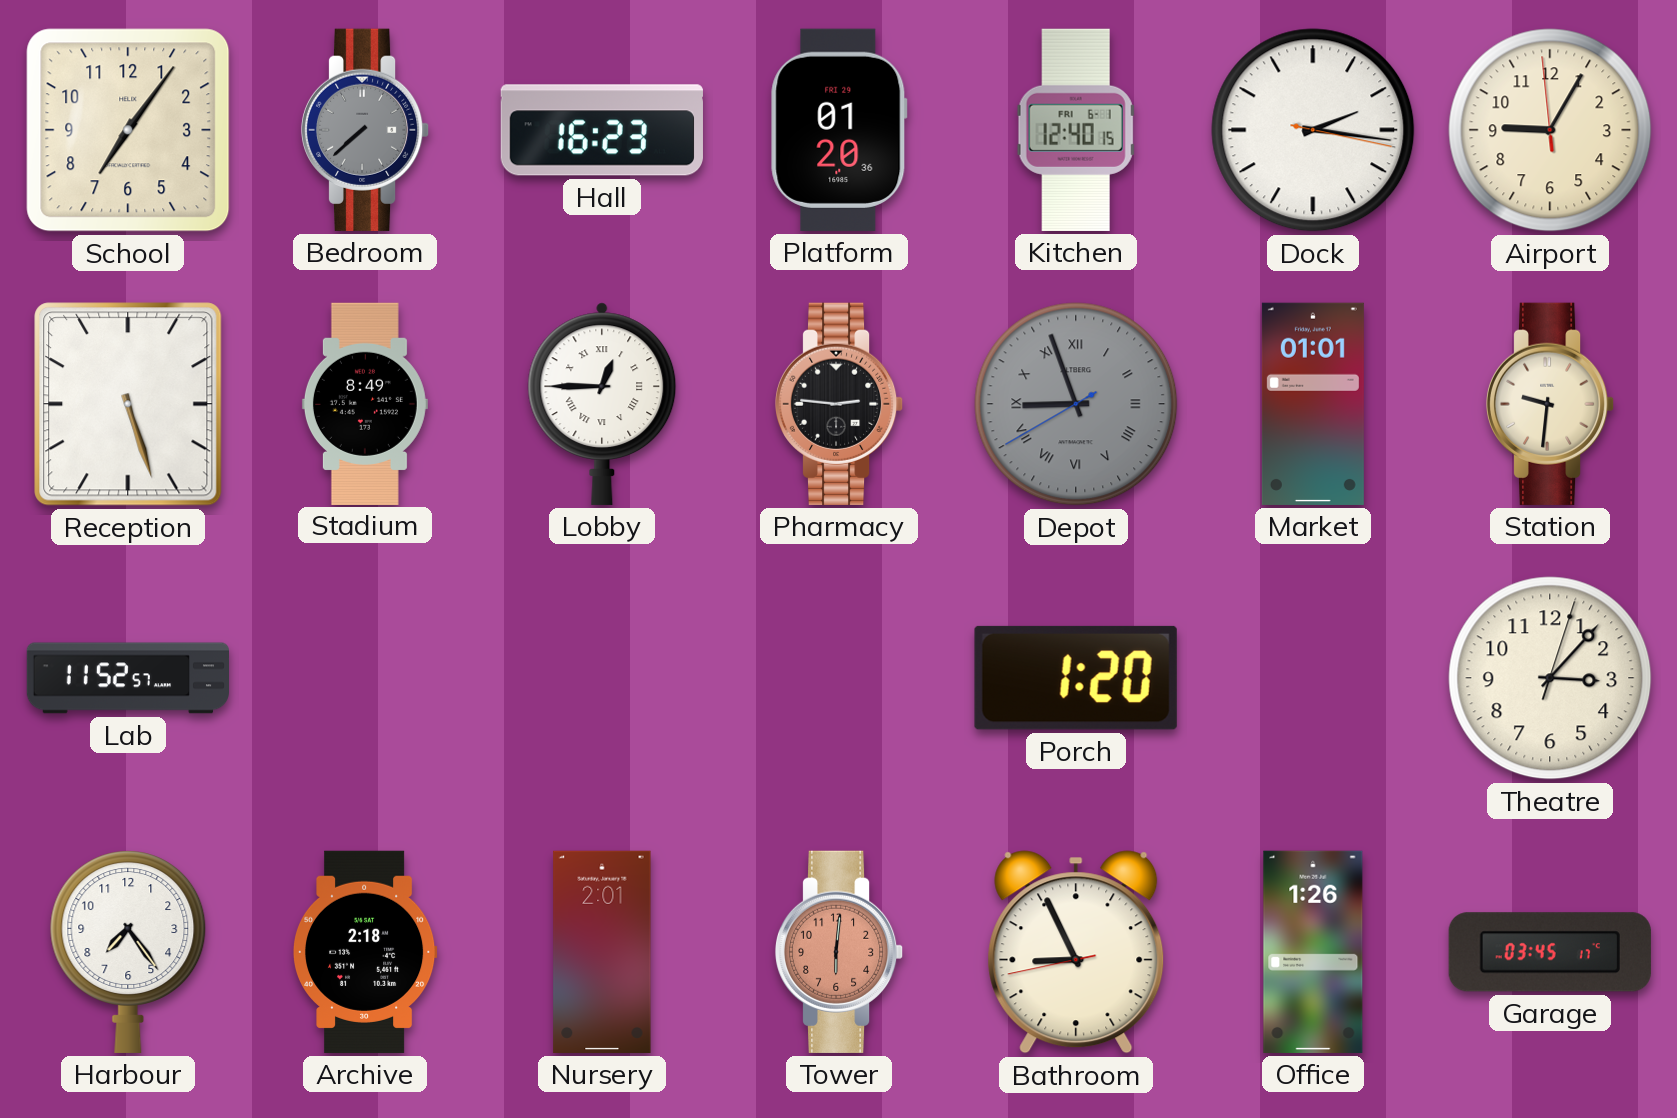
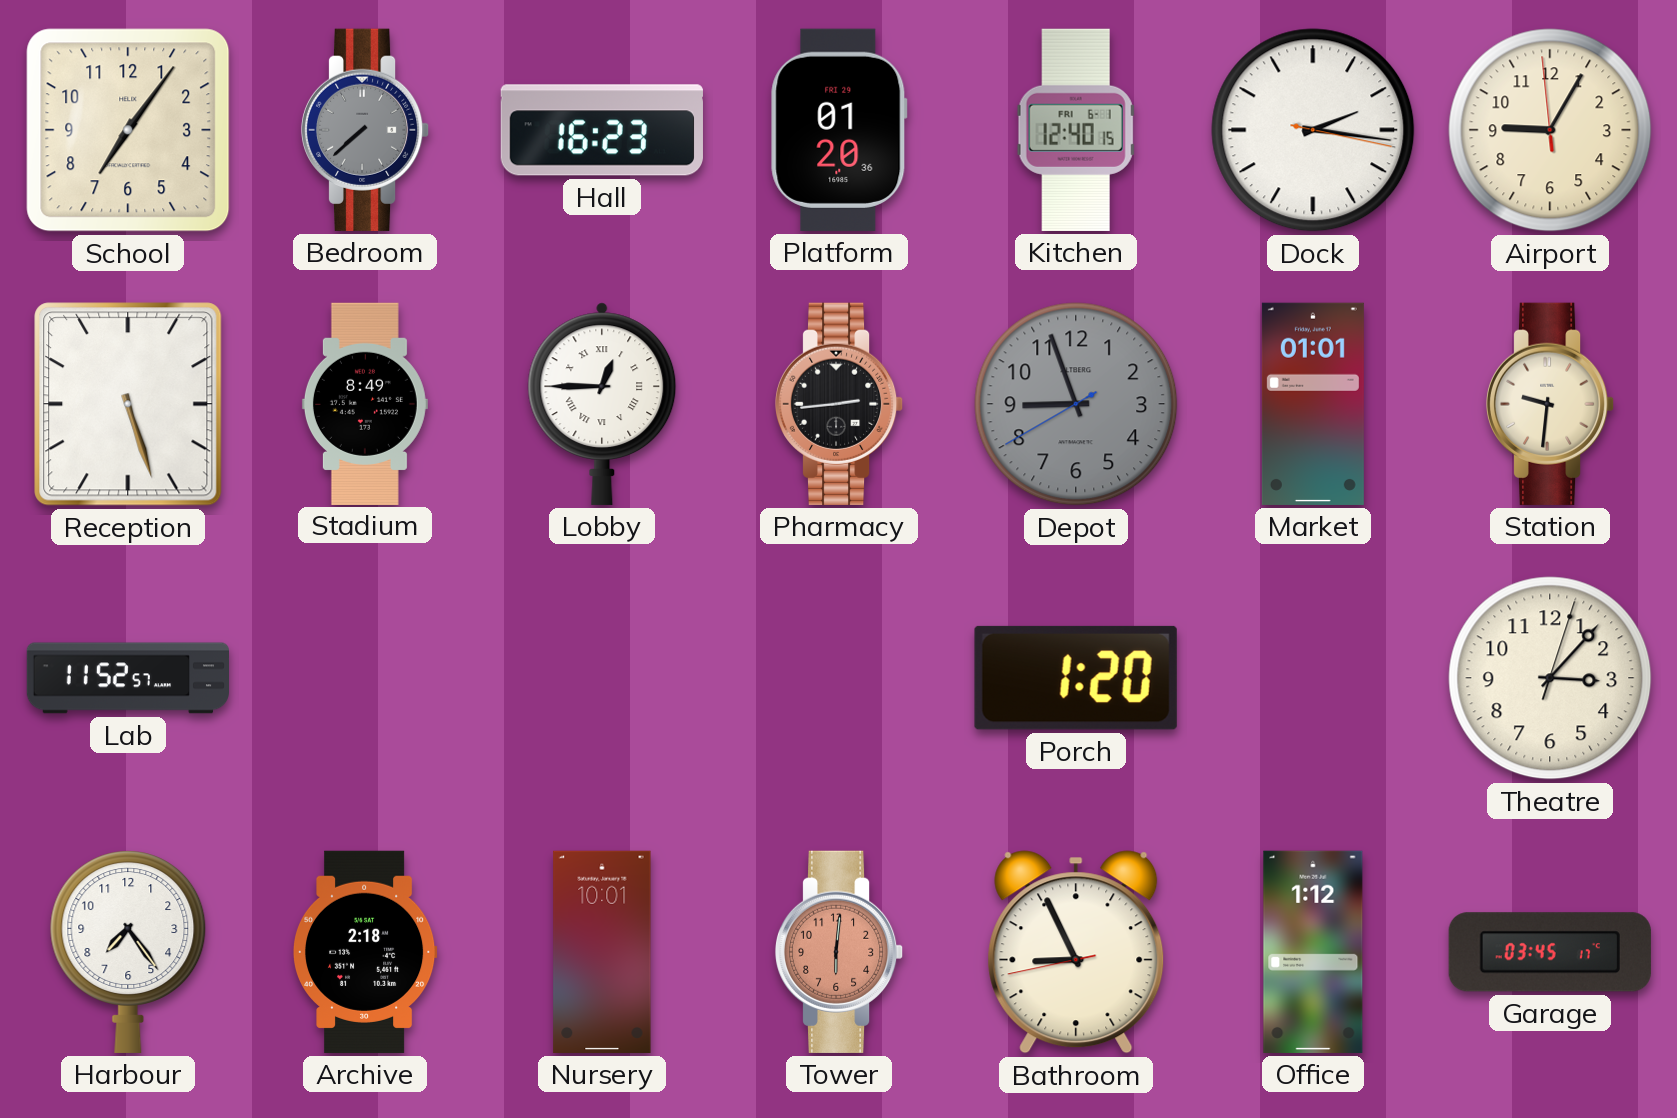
Pharmacy: 2:46 -> 2:44 (839, 404)
Depot numerals: Roman -> Arabic (1076, 404)
Nursery: 2:01 -> 10:01 (602, 952)
Office: 1:26 -> 1:12 (1313, 952)
